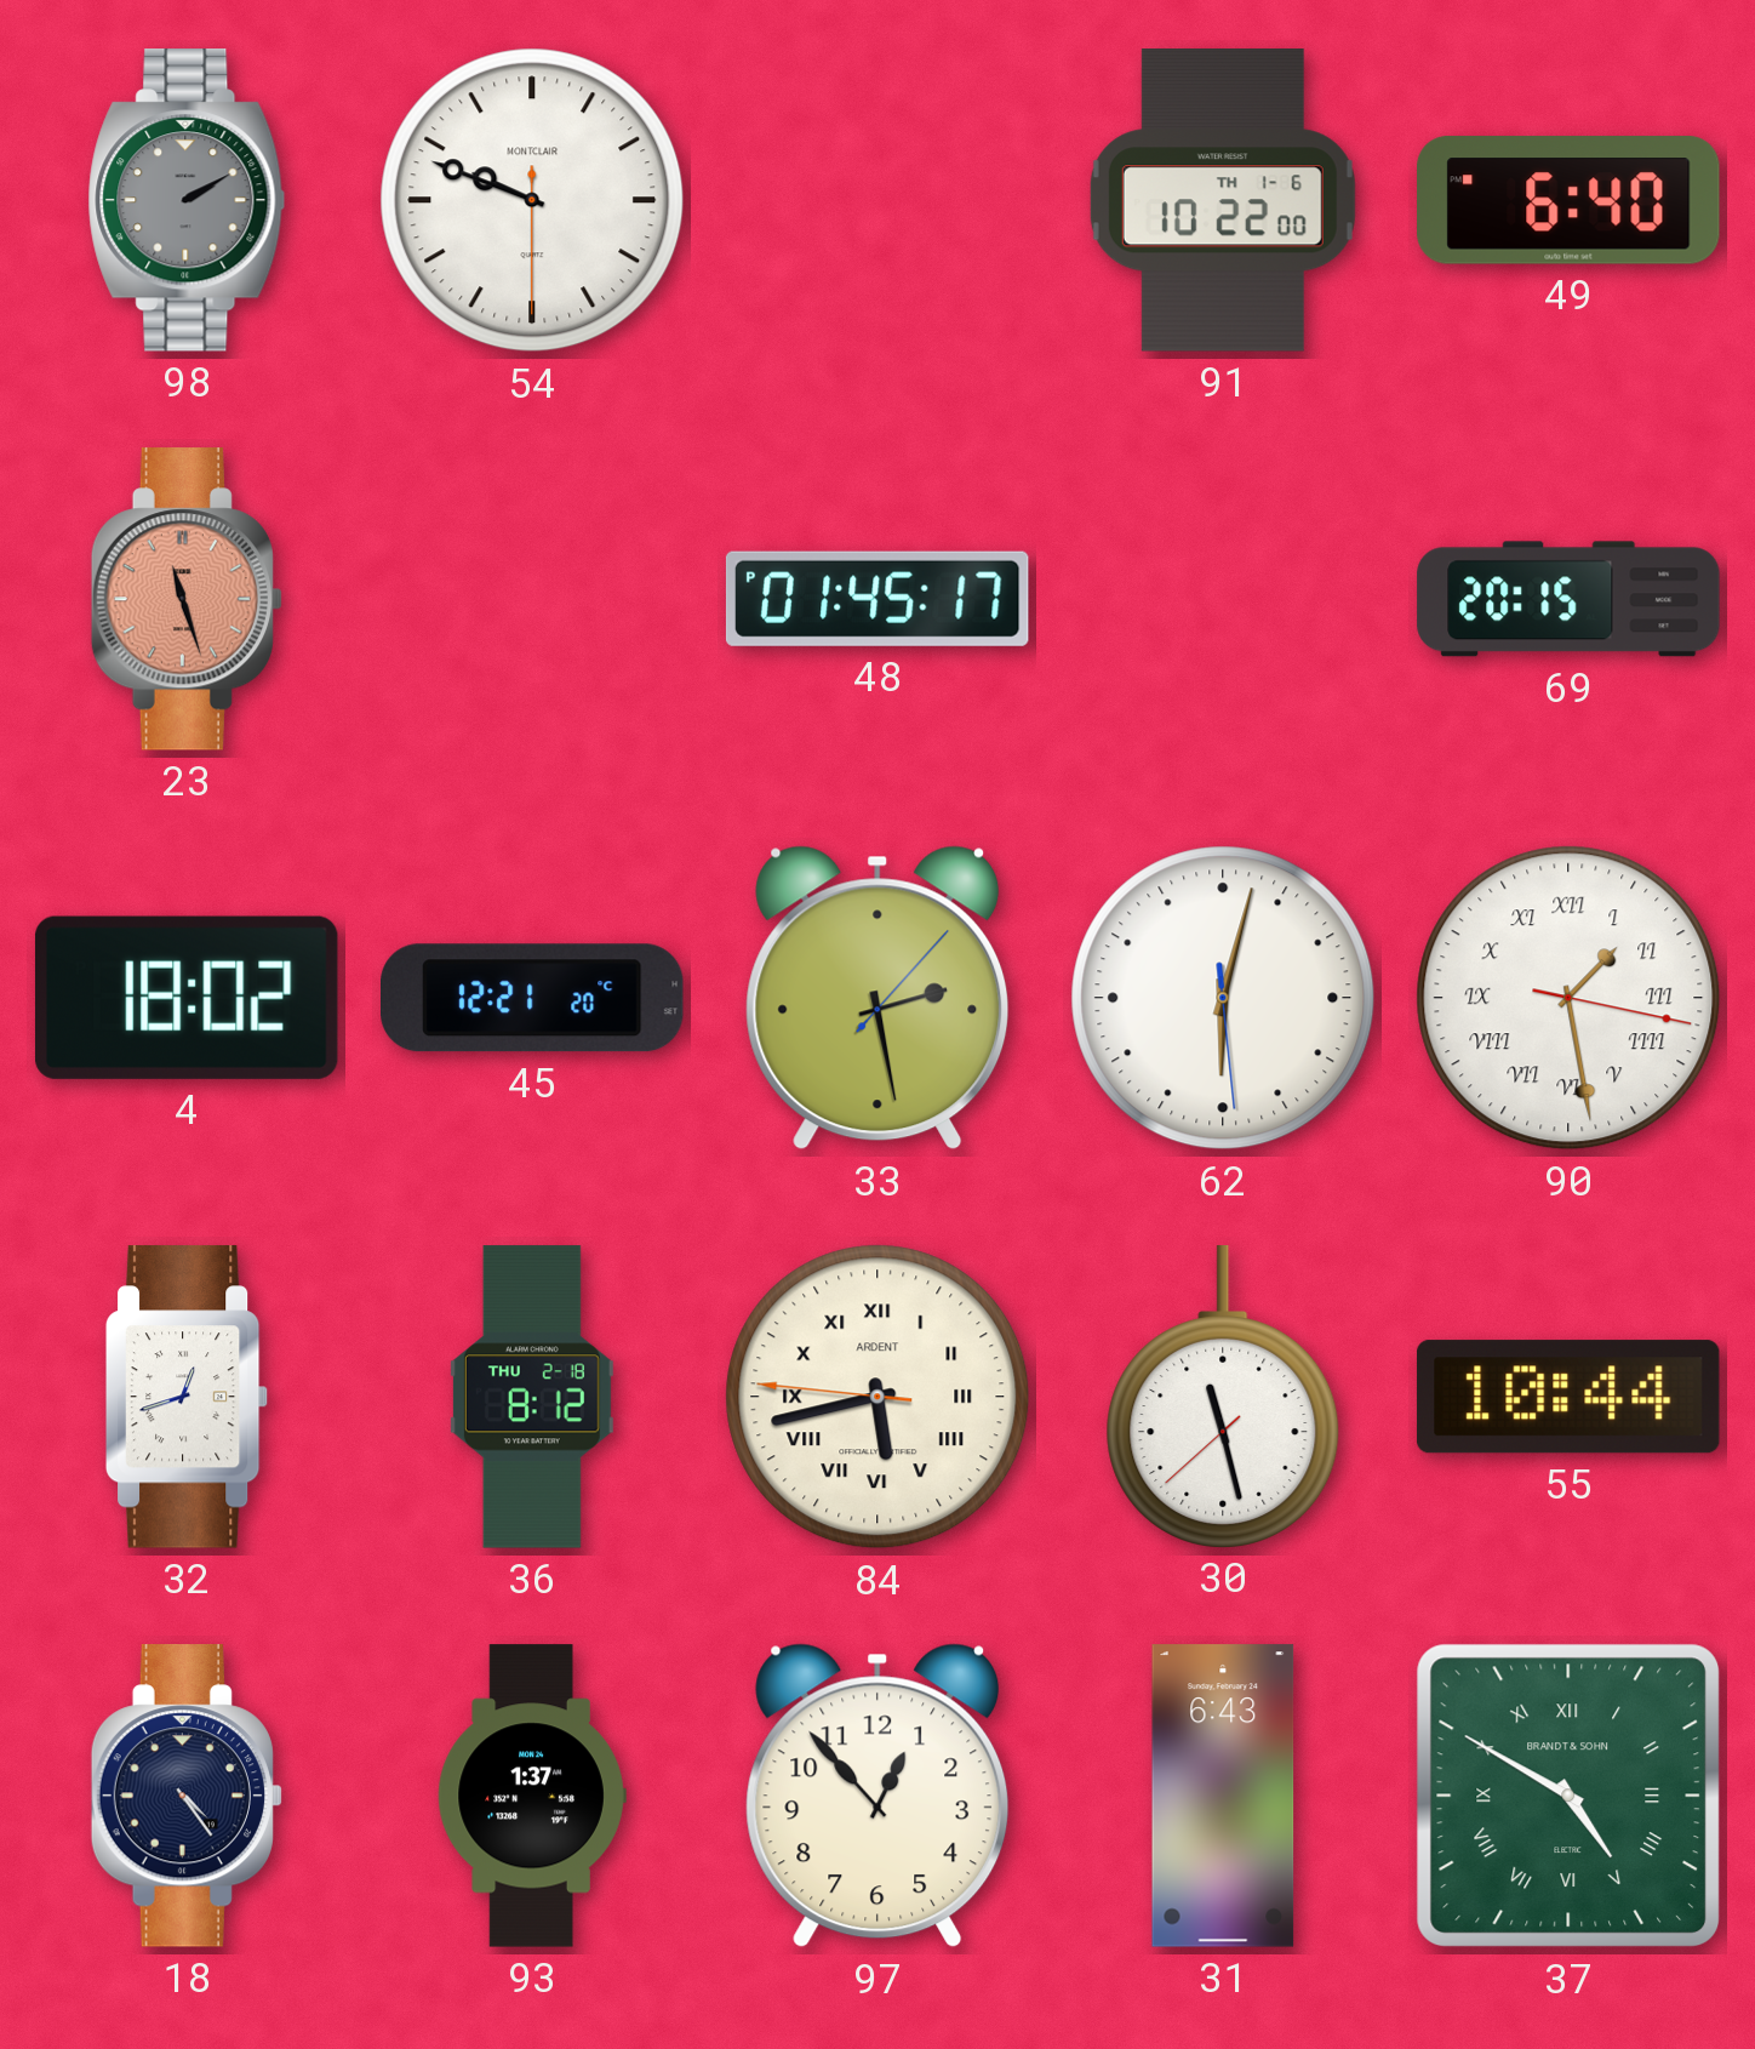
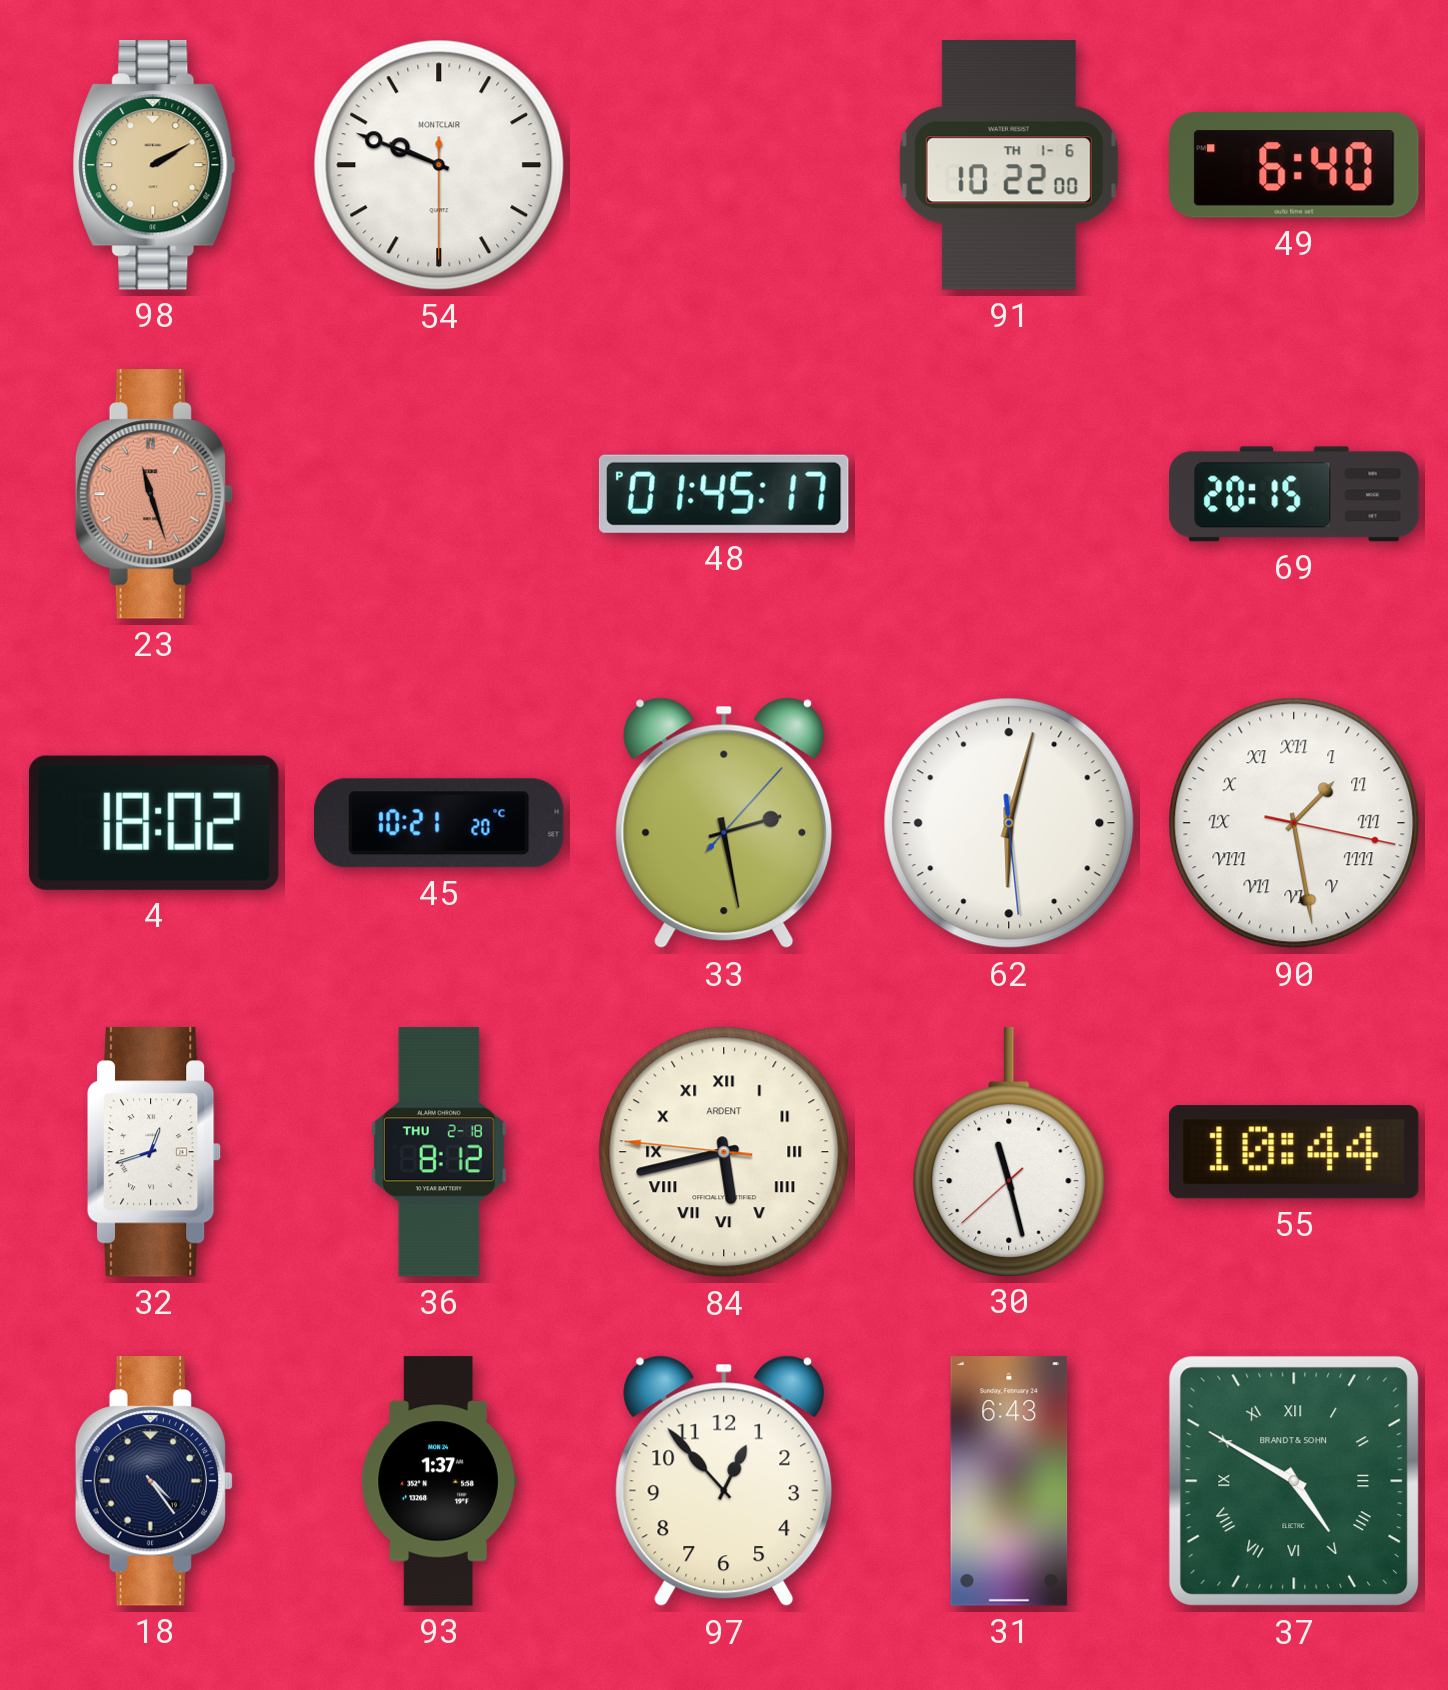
98 dial: grey -> champagne (154, 165)
45: 12:21 -> 10:21 (440, 823)
